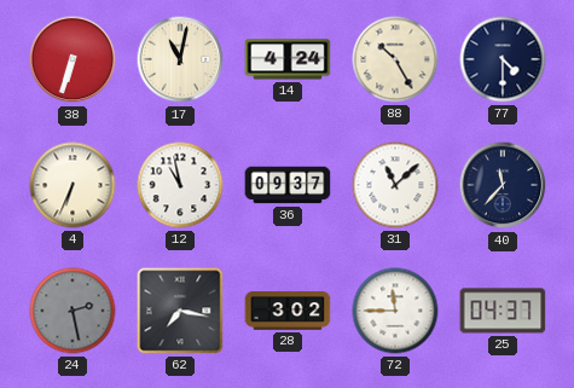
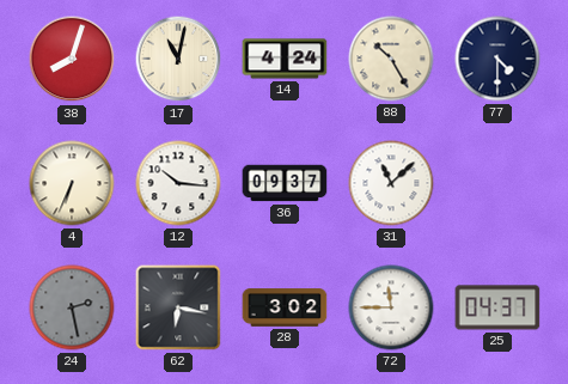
38: 6:33 -> 8:03 (72, 59)
12: 10:58 -> 10:16 (178, 183)
40: 11:37 -> none (503, 185)
62: 7:17 -> 6:17 (178, 307)
